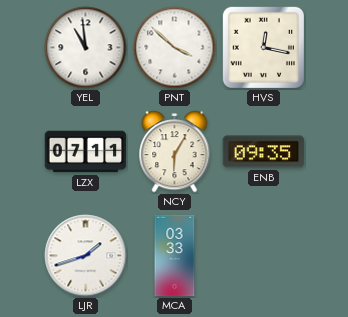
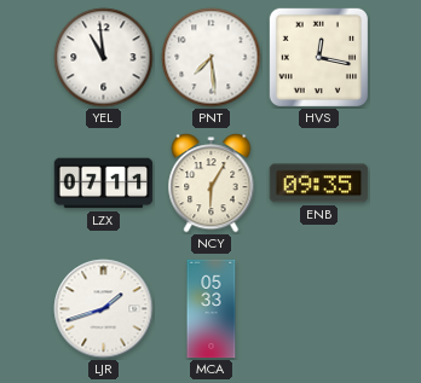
PNT: 3:52 -> 7:29 (212, 58)
MCA: 03:33 -> 05:33 (212, 309)
